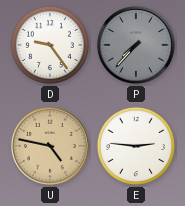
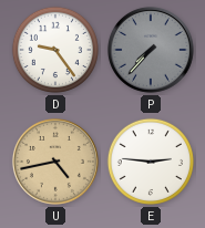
U: 4:47 -> 4:43 (55, 162)
